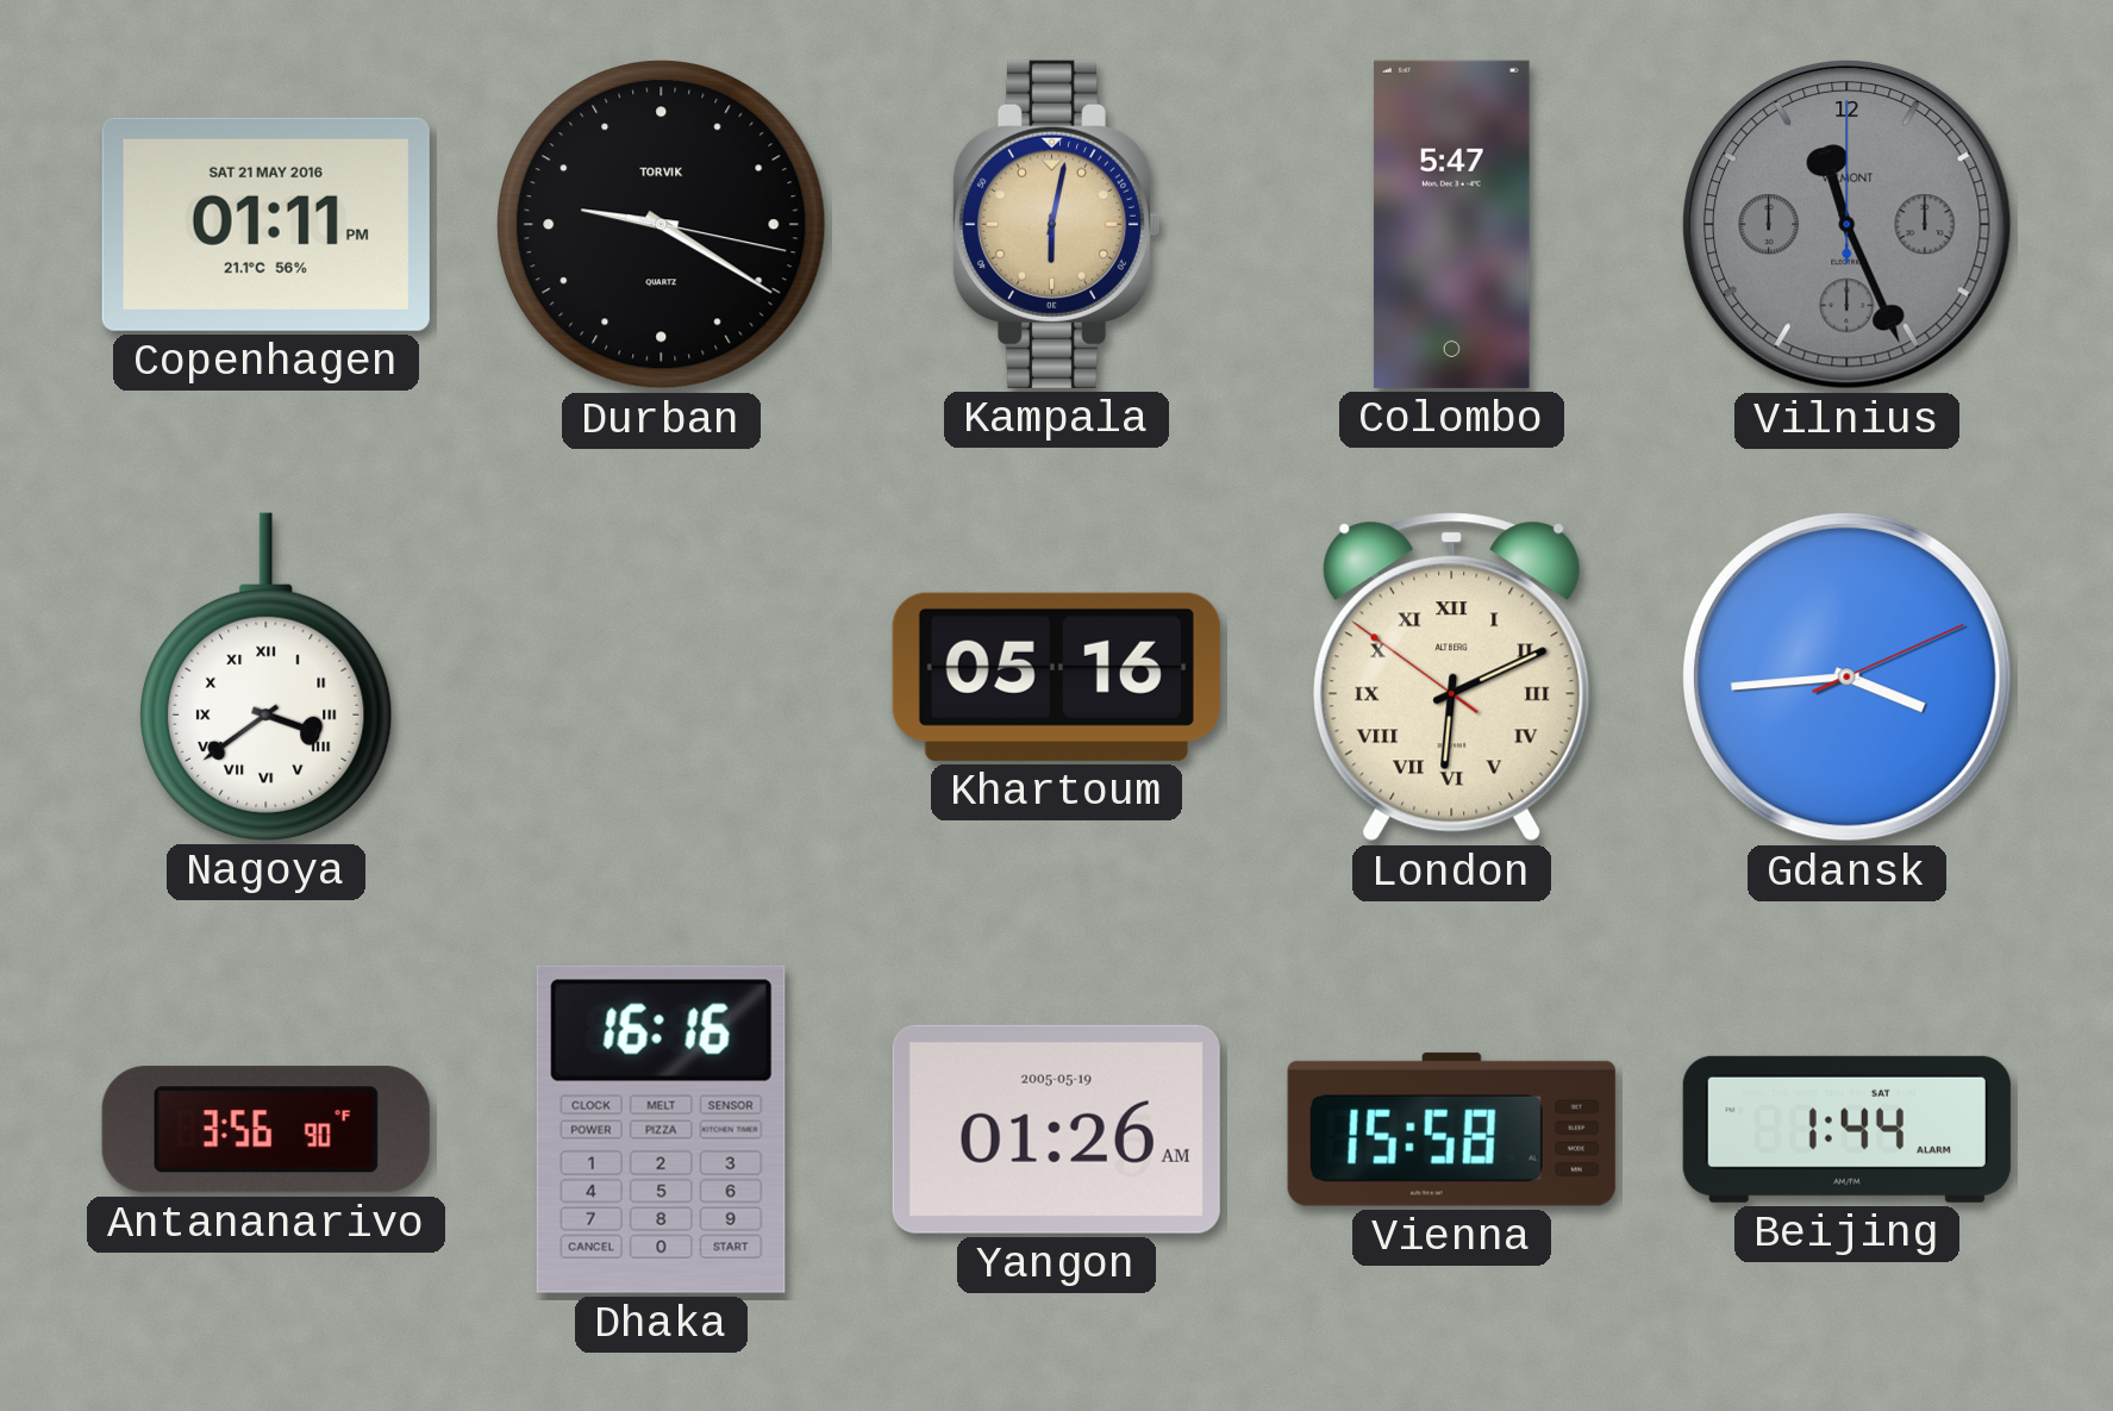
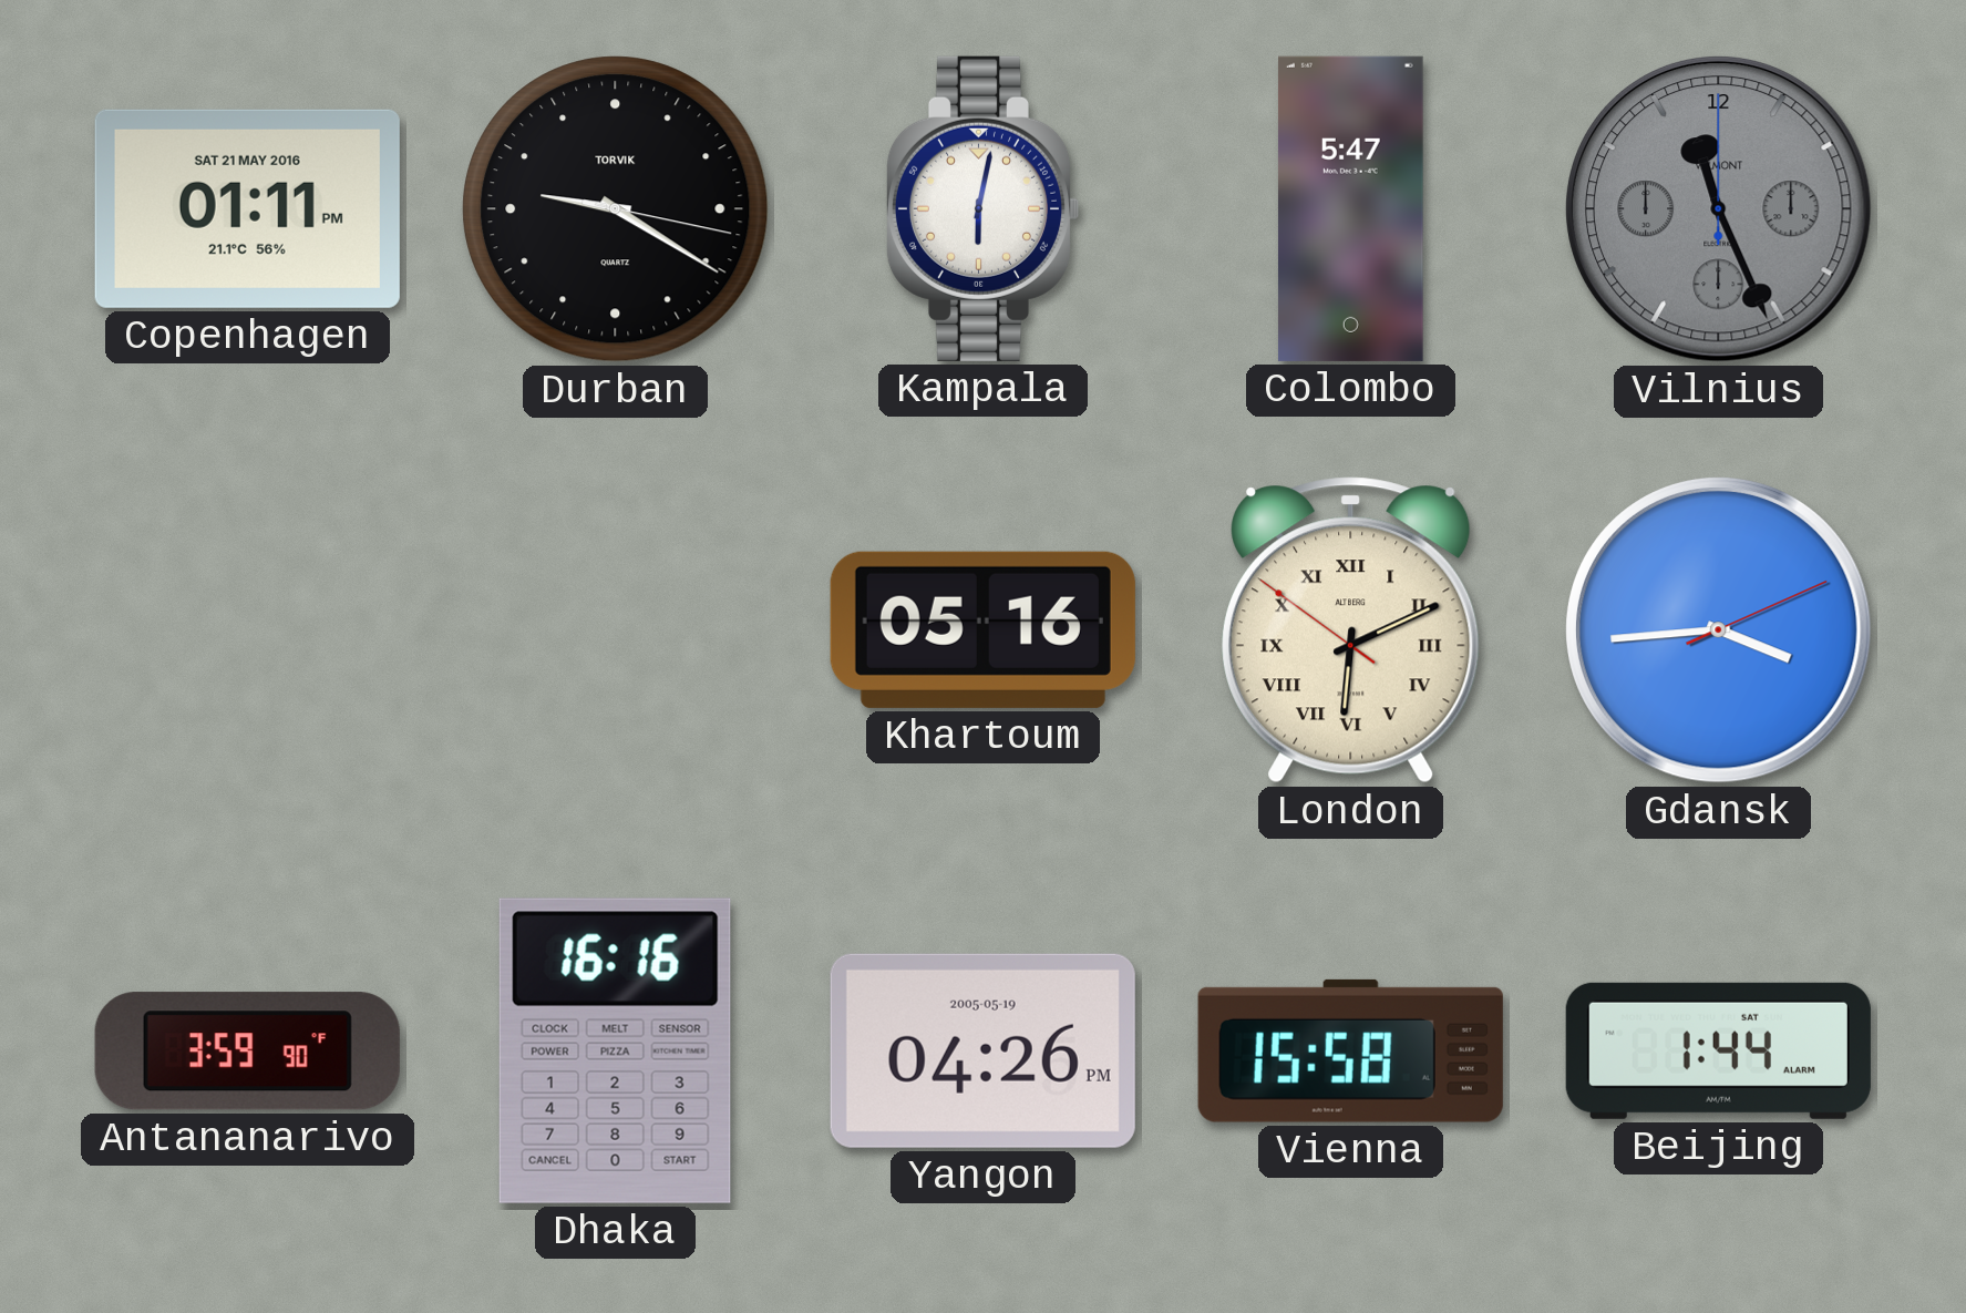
Kampala dial: champagne -> white (982, 208)
Nagoya: 3:39 -> none (267, 676)
Antananarivo: 3:56 -> 3:59 (247, 1052)
Yangon: 01:26 -> 04:26 (982, 1050)
